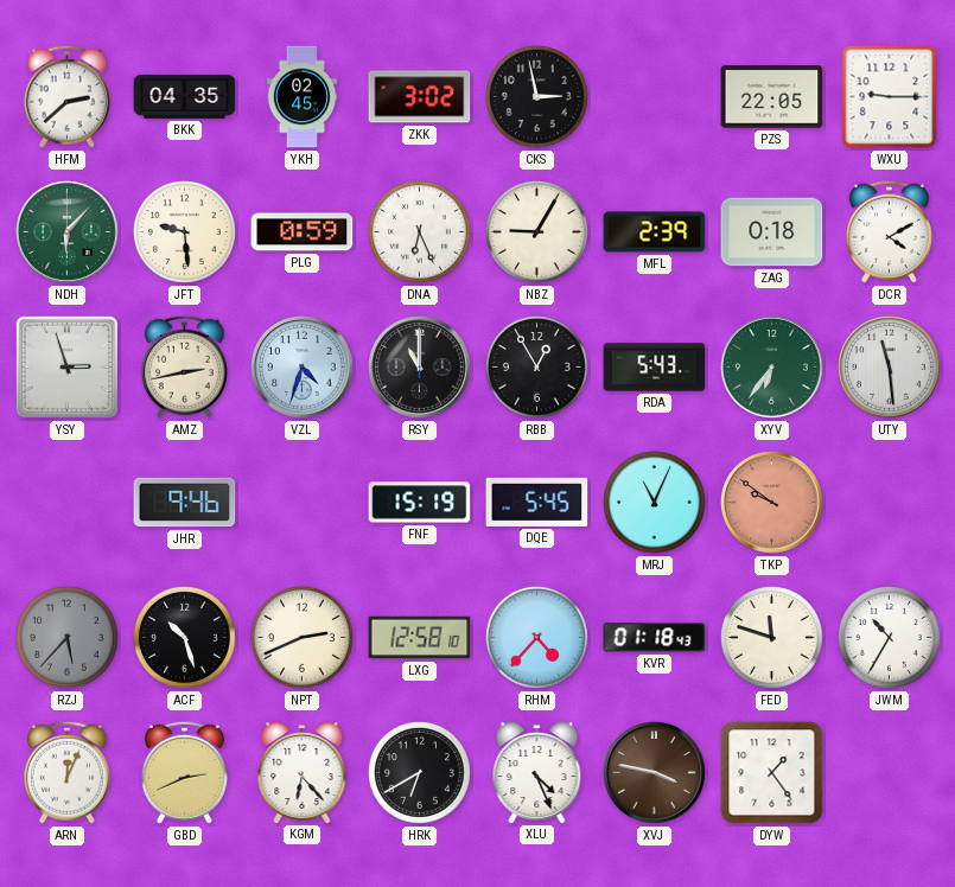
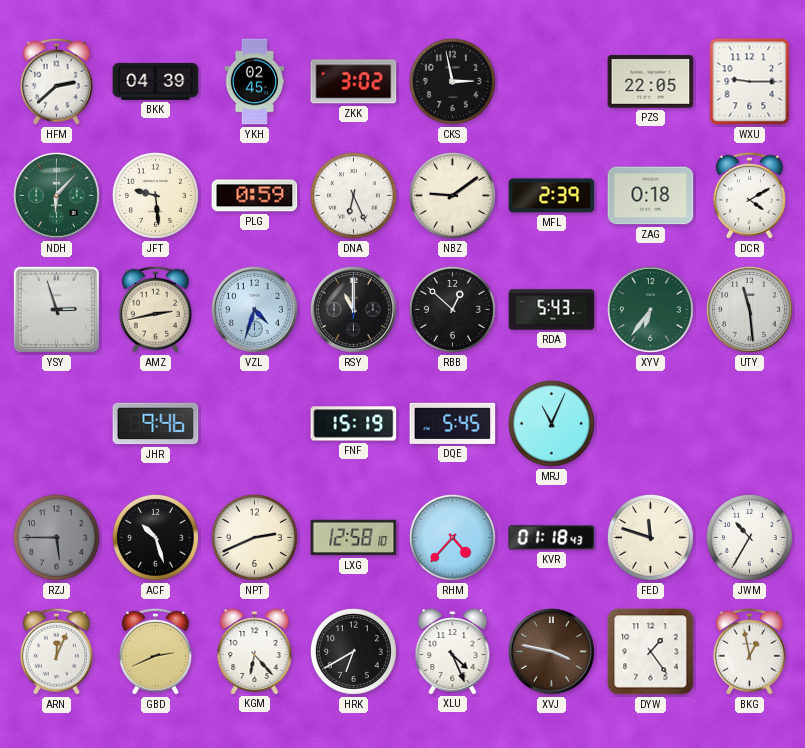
BKK: 04:35 -> 04:39 (156, 82)
NBZ: 9:05 -> 9:09 (452, 195)
RBB: 12:55 -> 12:52 (452, 309)
TKP: 9:51 -> none (772, 503)
RZJ: 5:37 -> 5:45 (56, 537)
BKG: none -> 12:58 (749, 651)
